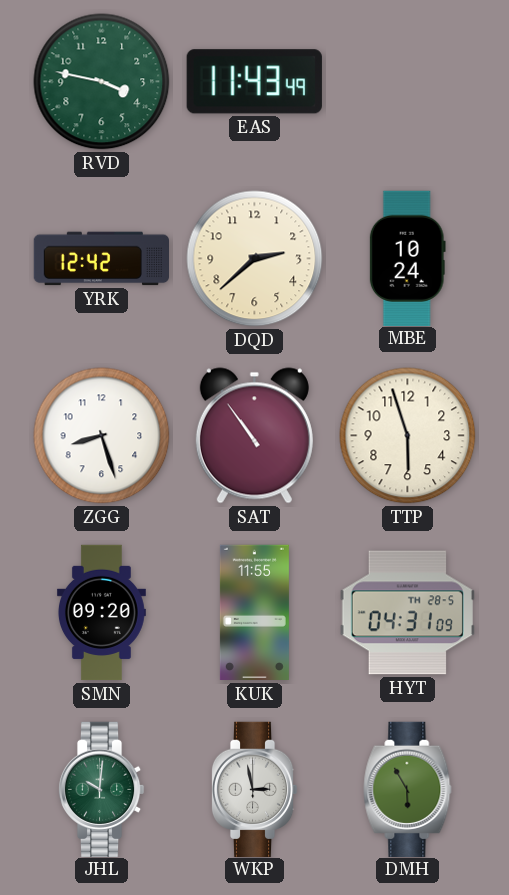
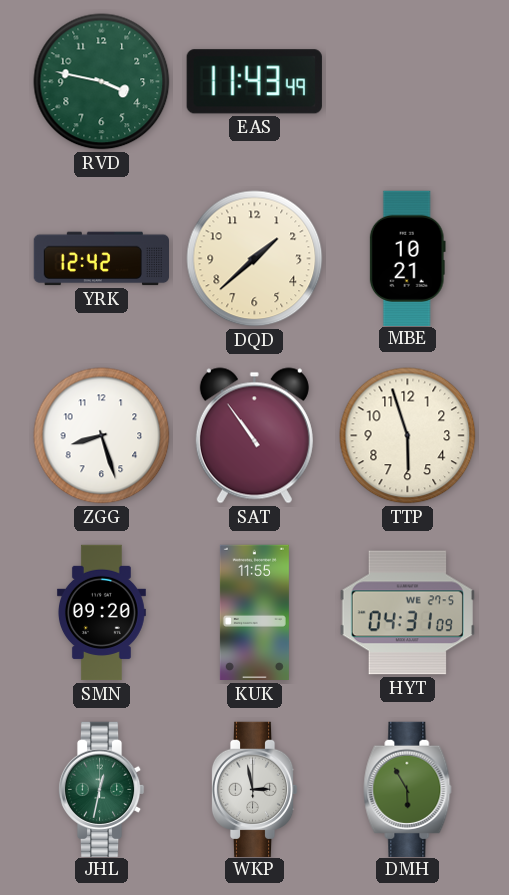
DQD: 2:38 -> 1:38 (255, 259)
MBE: 10:24 -> 10:21 (407, 258)
HYT date: TH 28-5 -> WE 27-5 (407, 613)
JHL: 10:01 -> 12:32 (101, 789)
